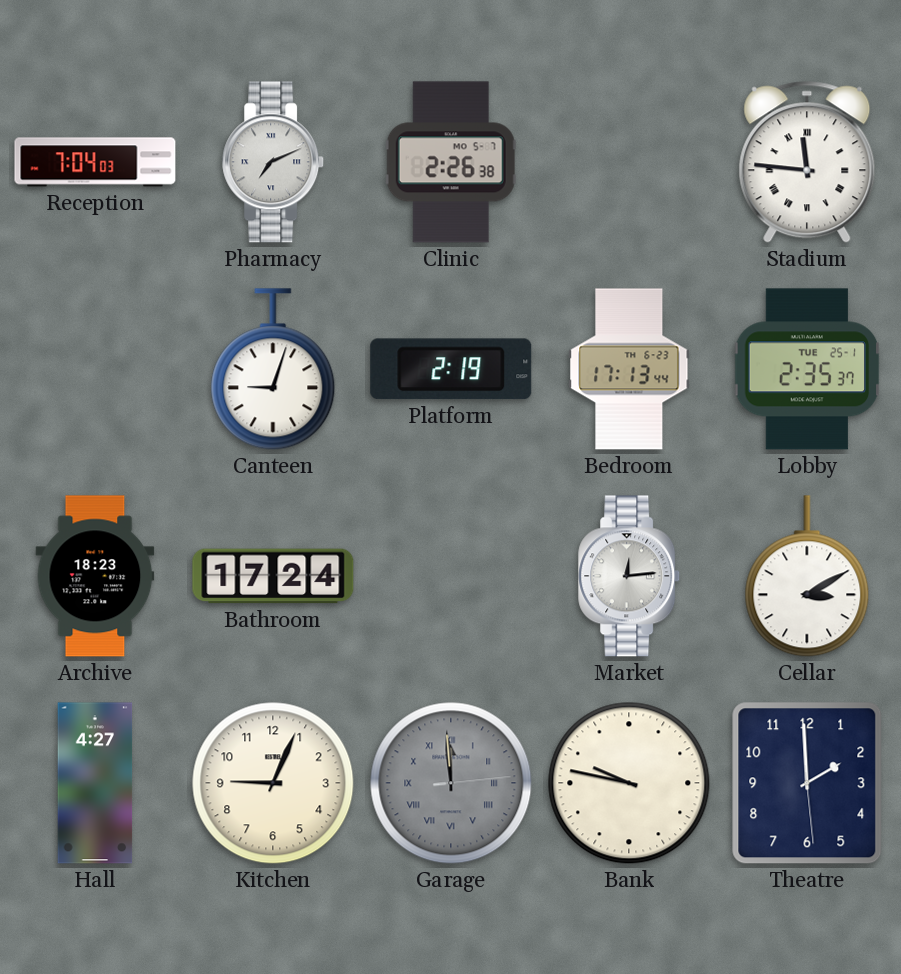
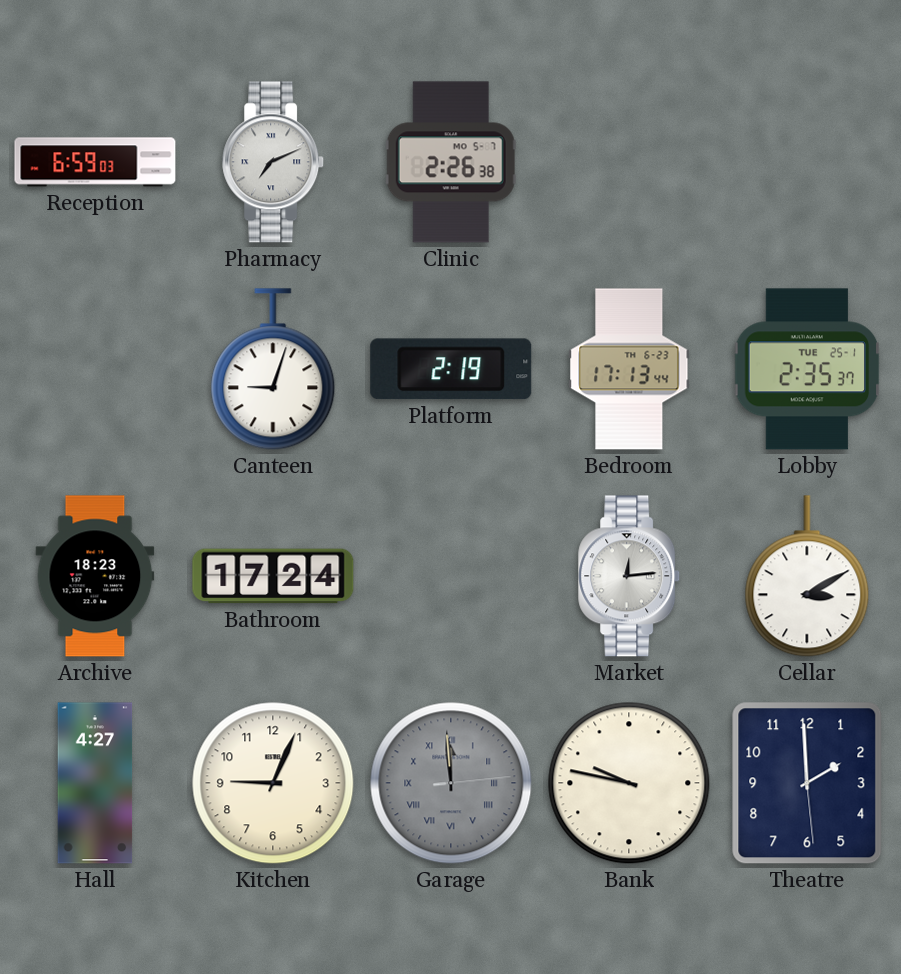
Reception: 7:04 -> 6:59 (95, 162)
Stadium: 11:46 -> none (807, 162)
